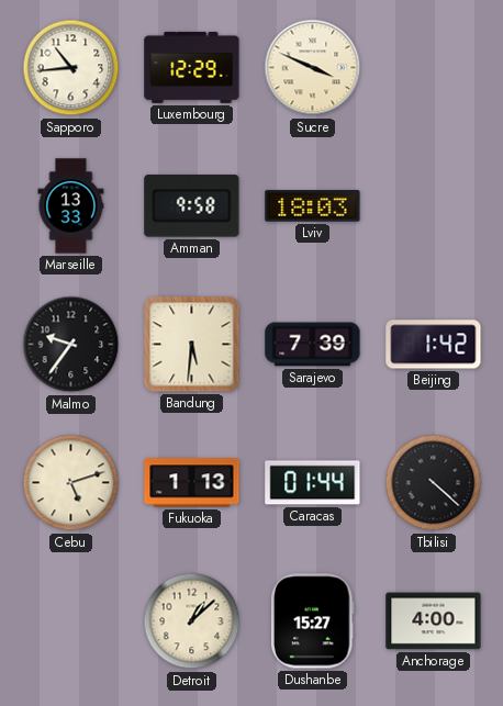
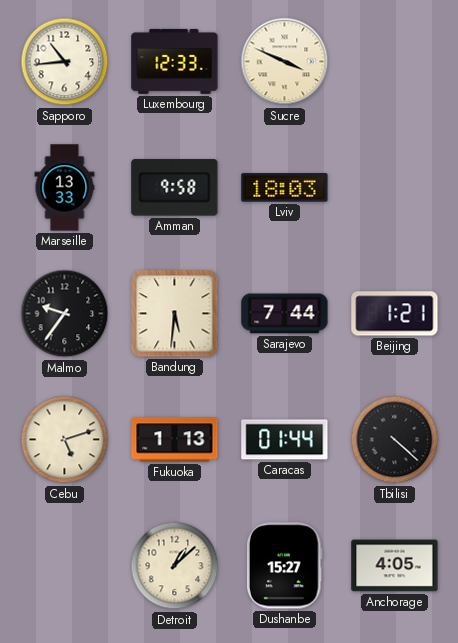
Luxembourg: 12:29 -> 12:33 (175, 61)
Sarajevo: 7:39 -> 7:44 (285, 314)
Beijing: 1:42 -> 1:21 (395, 314)
Anchorage: 4:00 -> 4:05 (395, 566)
